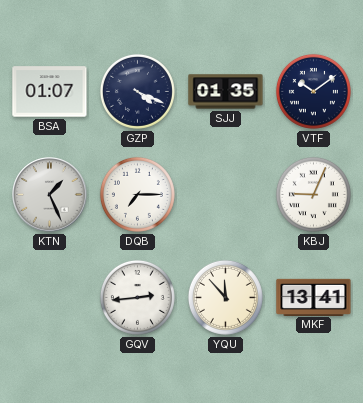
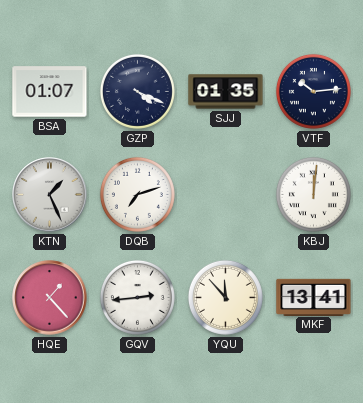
VTF: 10:09 -> 10:14 (313, 91)
DQB: 7:15 -> 7:12 (137, 194)
KBJ: 9:04 -> 12:01 (313, 194)
HQE: none -> 1:23 (50, 298)
